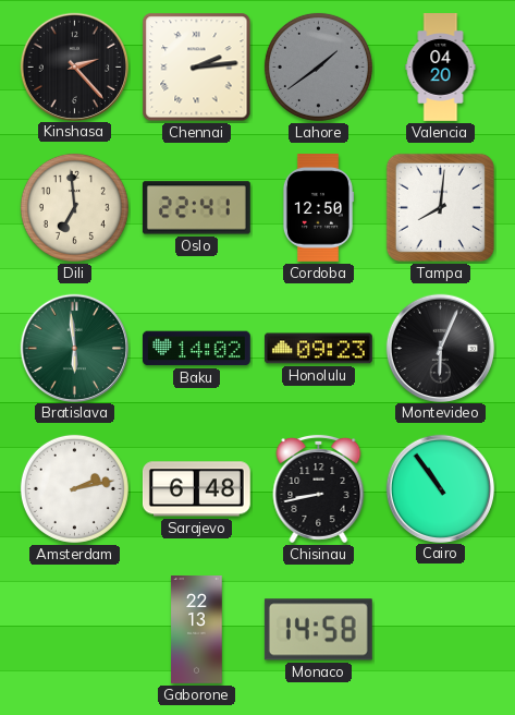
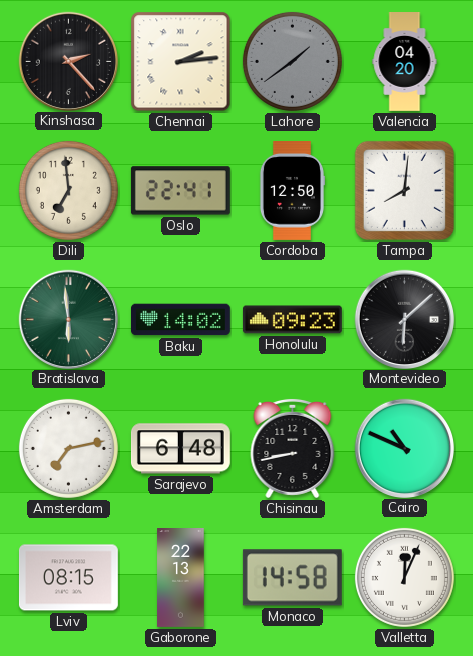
Montevideo: 6:04 -> 6:08 (404, 319)
Amsterdam: 2:13 -> 7:13 (68, 448)
Cairo: 10:54 -> 10:49 (404, 448)
Lviv: none -> 08:15 (68, 578)
Valletta: none -> 12:04 (404, 577)
